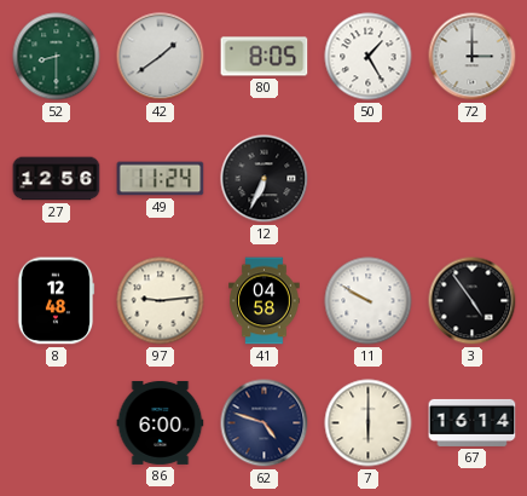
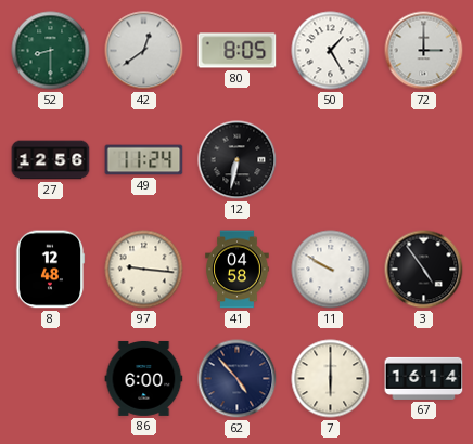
42: 1:39 -> 12:39 (144, 51)
12: 6:34 -> 6:32 (238, 160)
97: 9:14 -> 9:16 (144, 270)
62: 4:48 -> 4:53 (238, 379)
